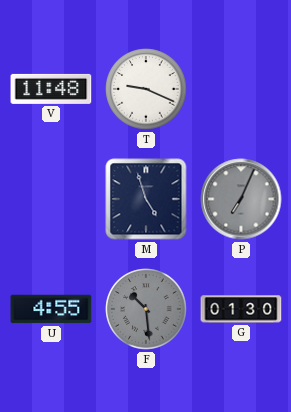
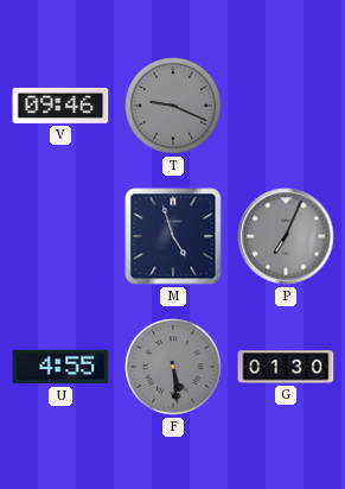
V: 11:48 -> 09:46 (60, 106)
T dial: white -> grey (173, 106)
F: 10:29 -> 5:29 (173, 367)
